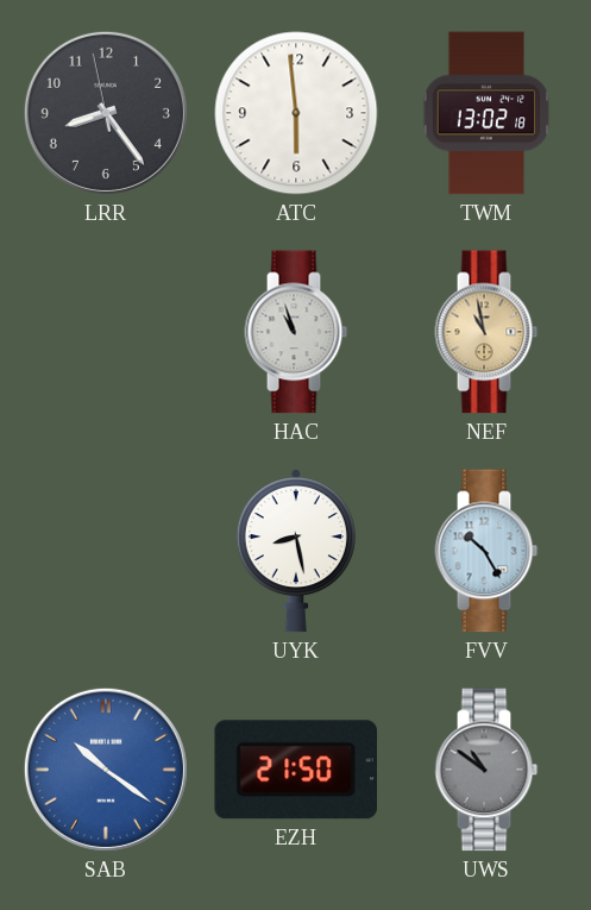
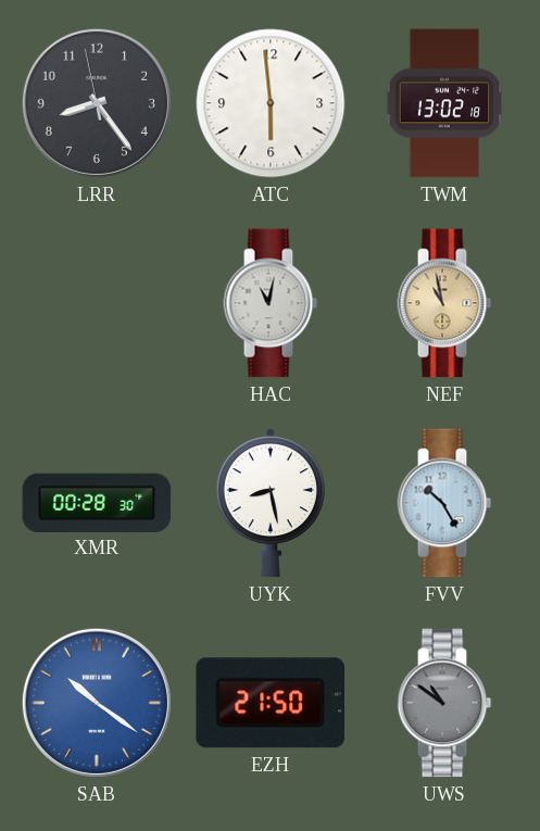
HAC: 10:57 -> 11:02 (271, 303)
XMR: none -> 00:28 (97, 502)
